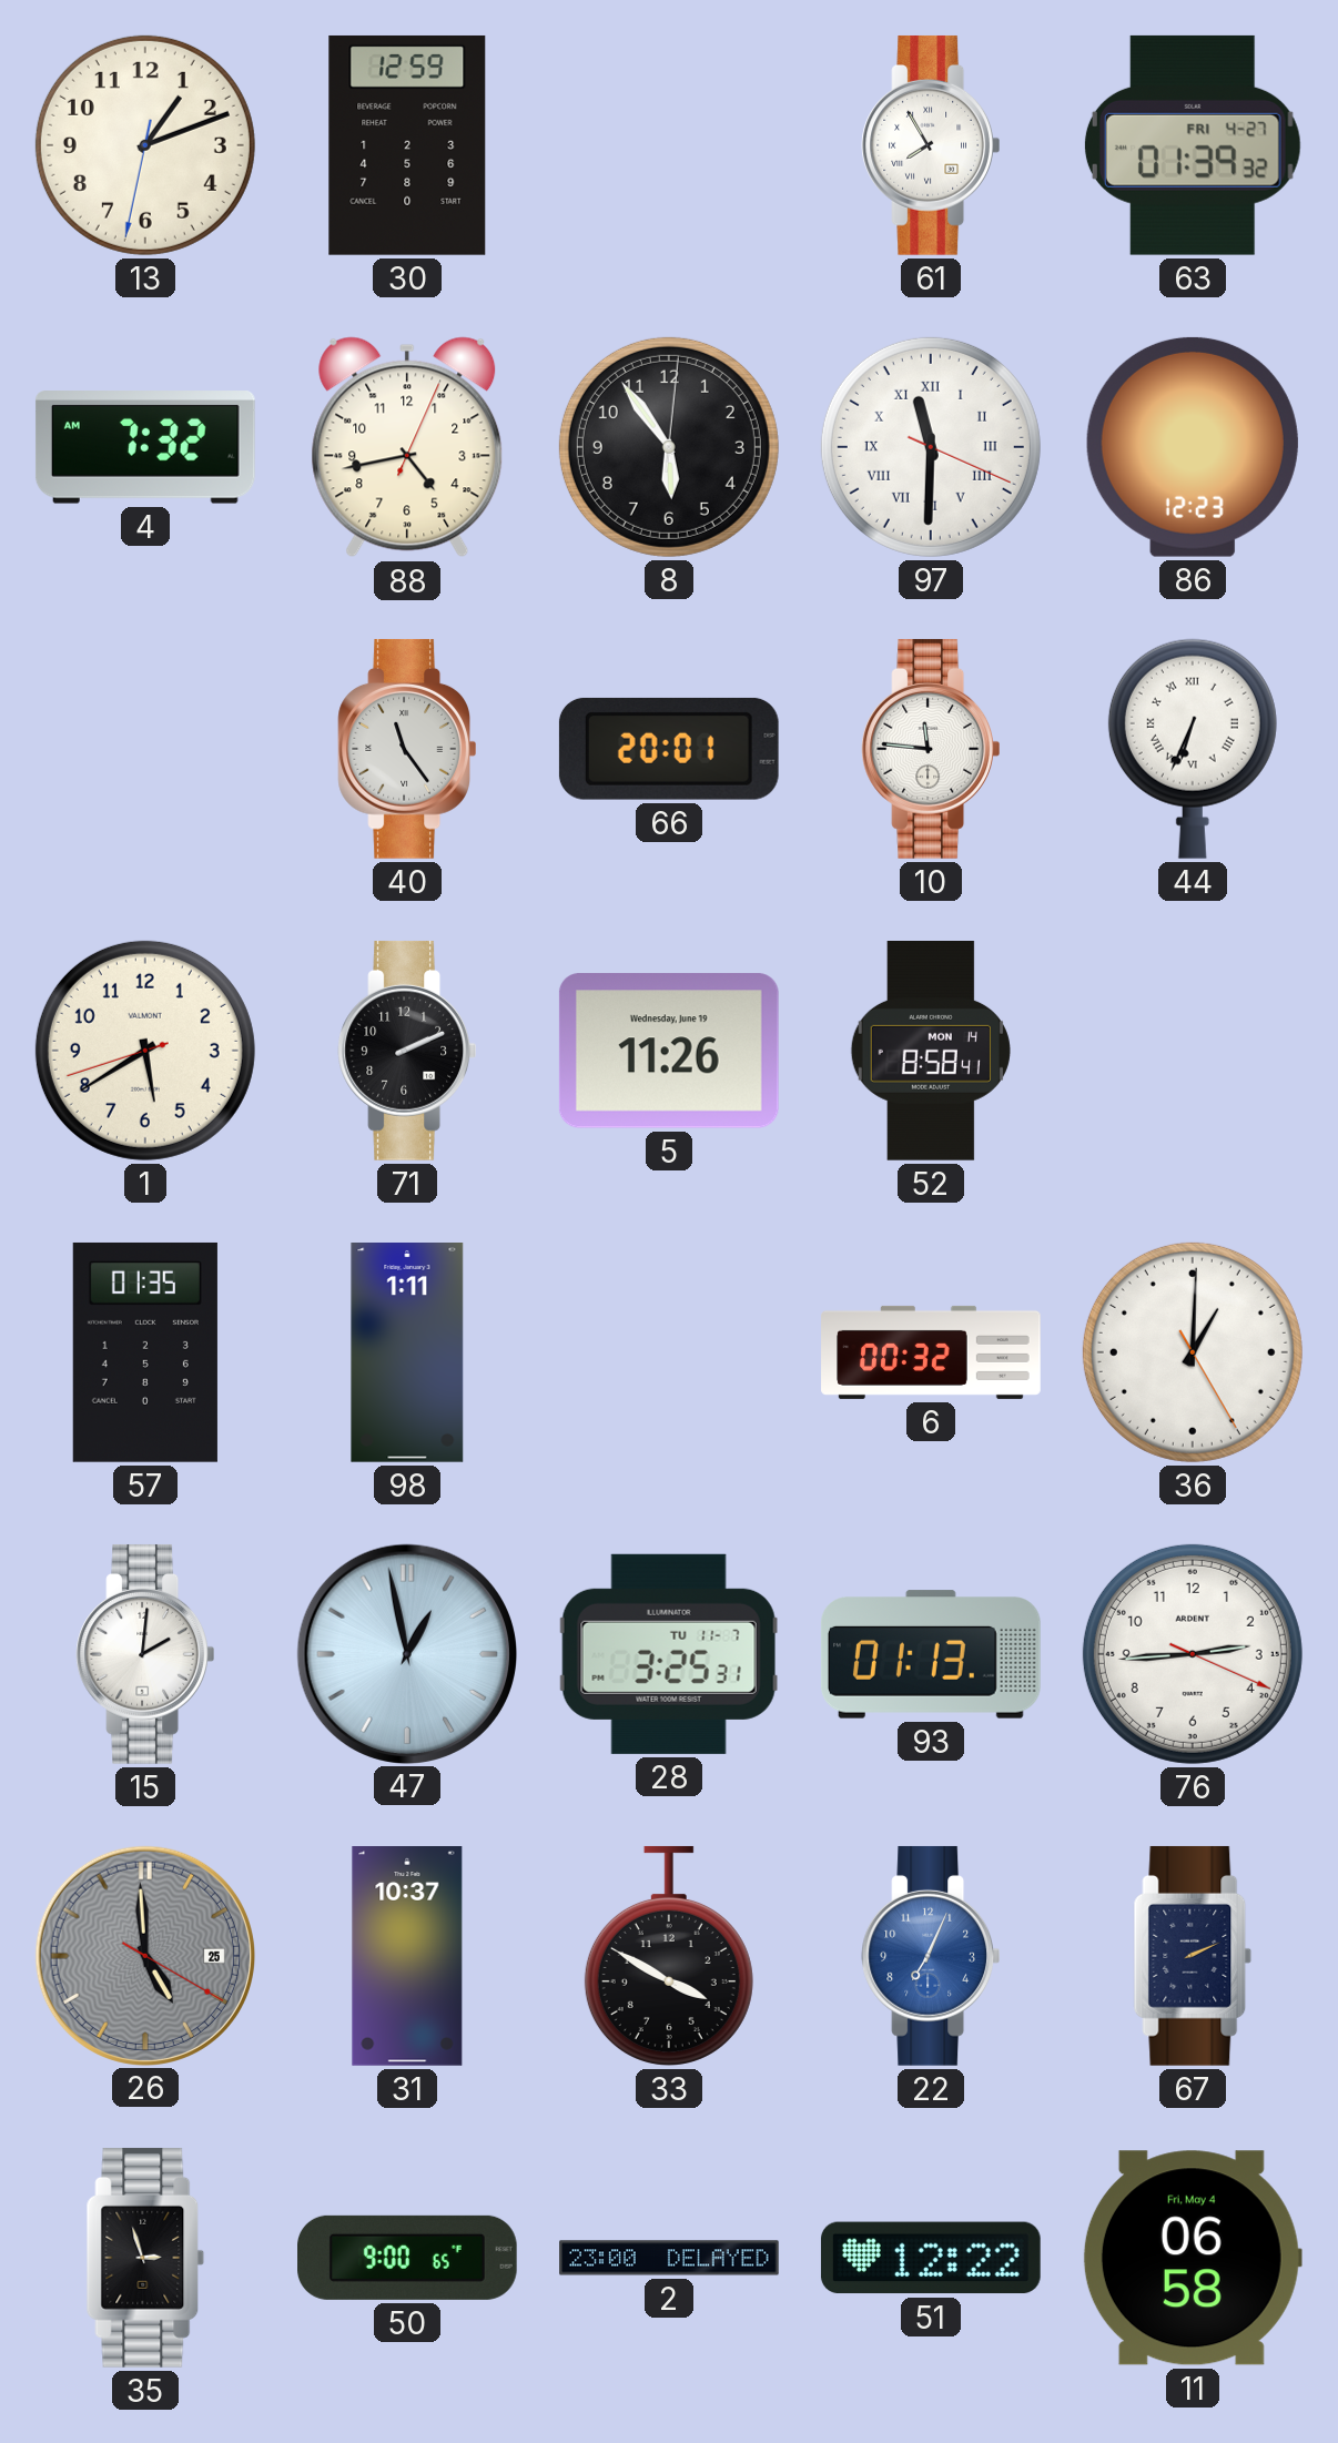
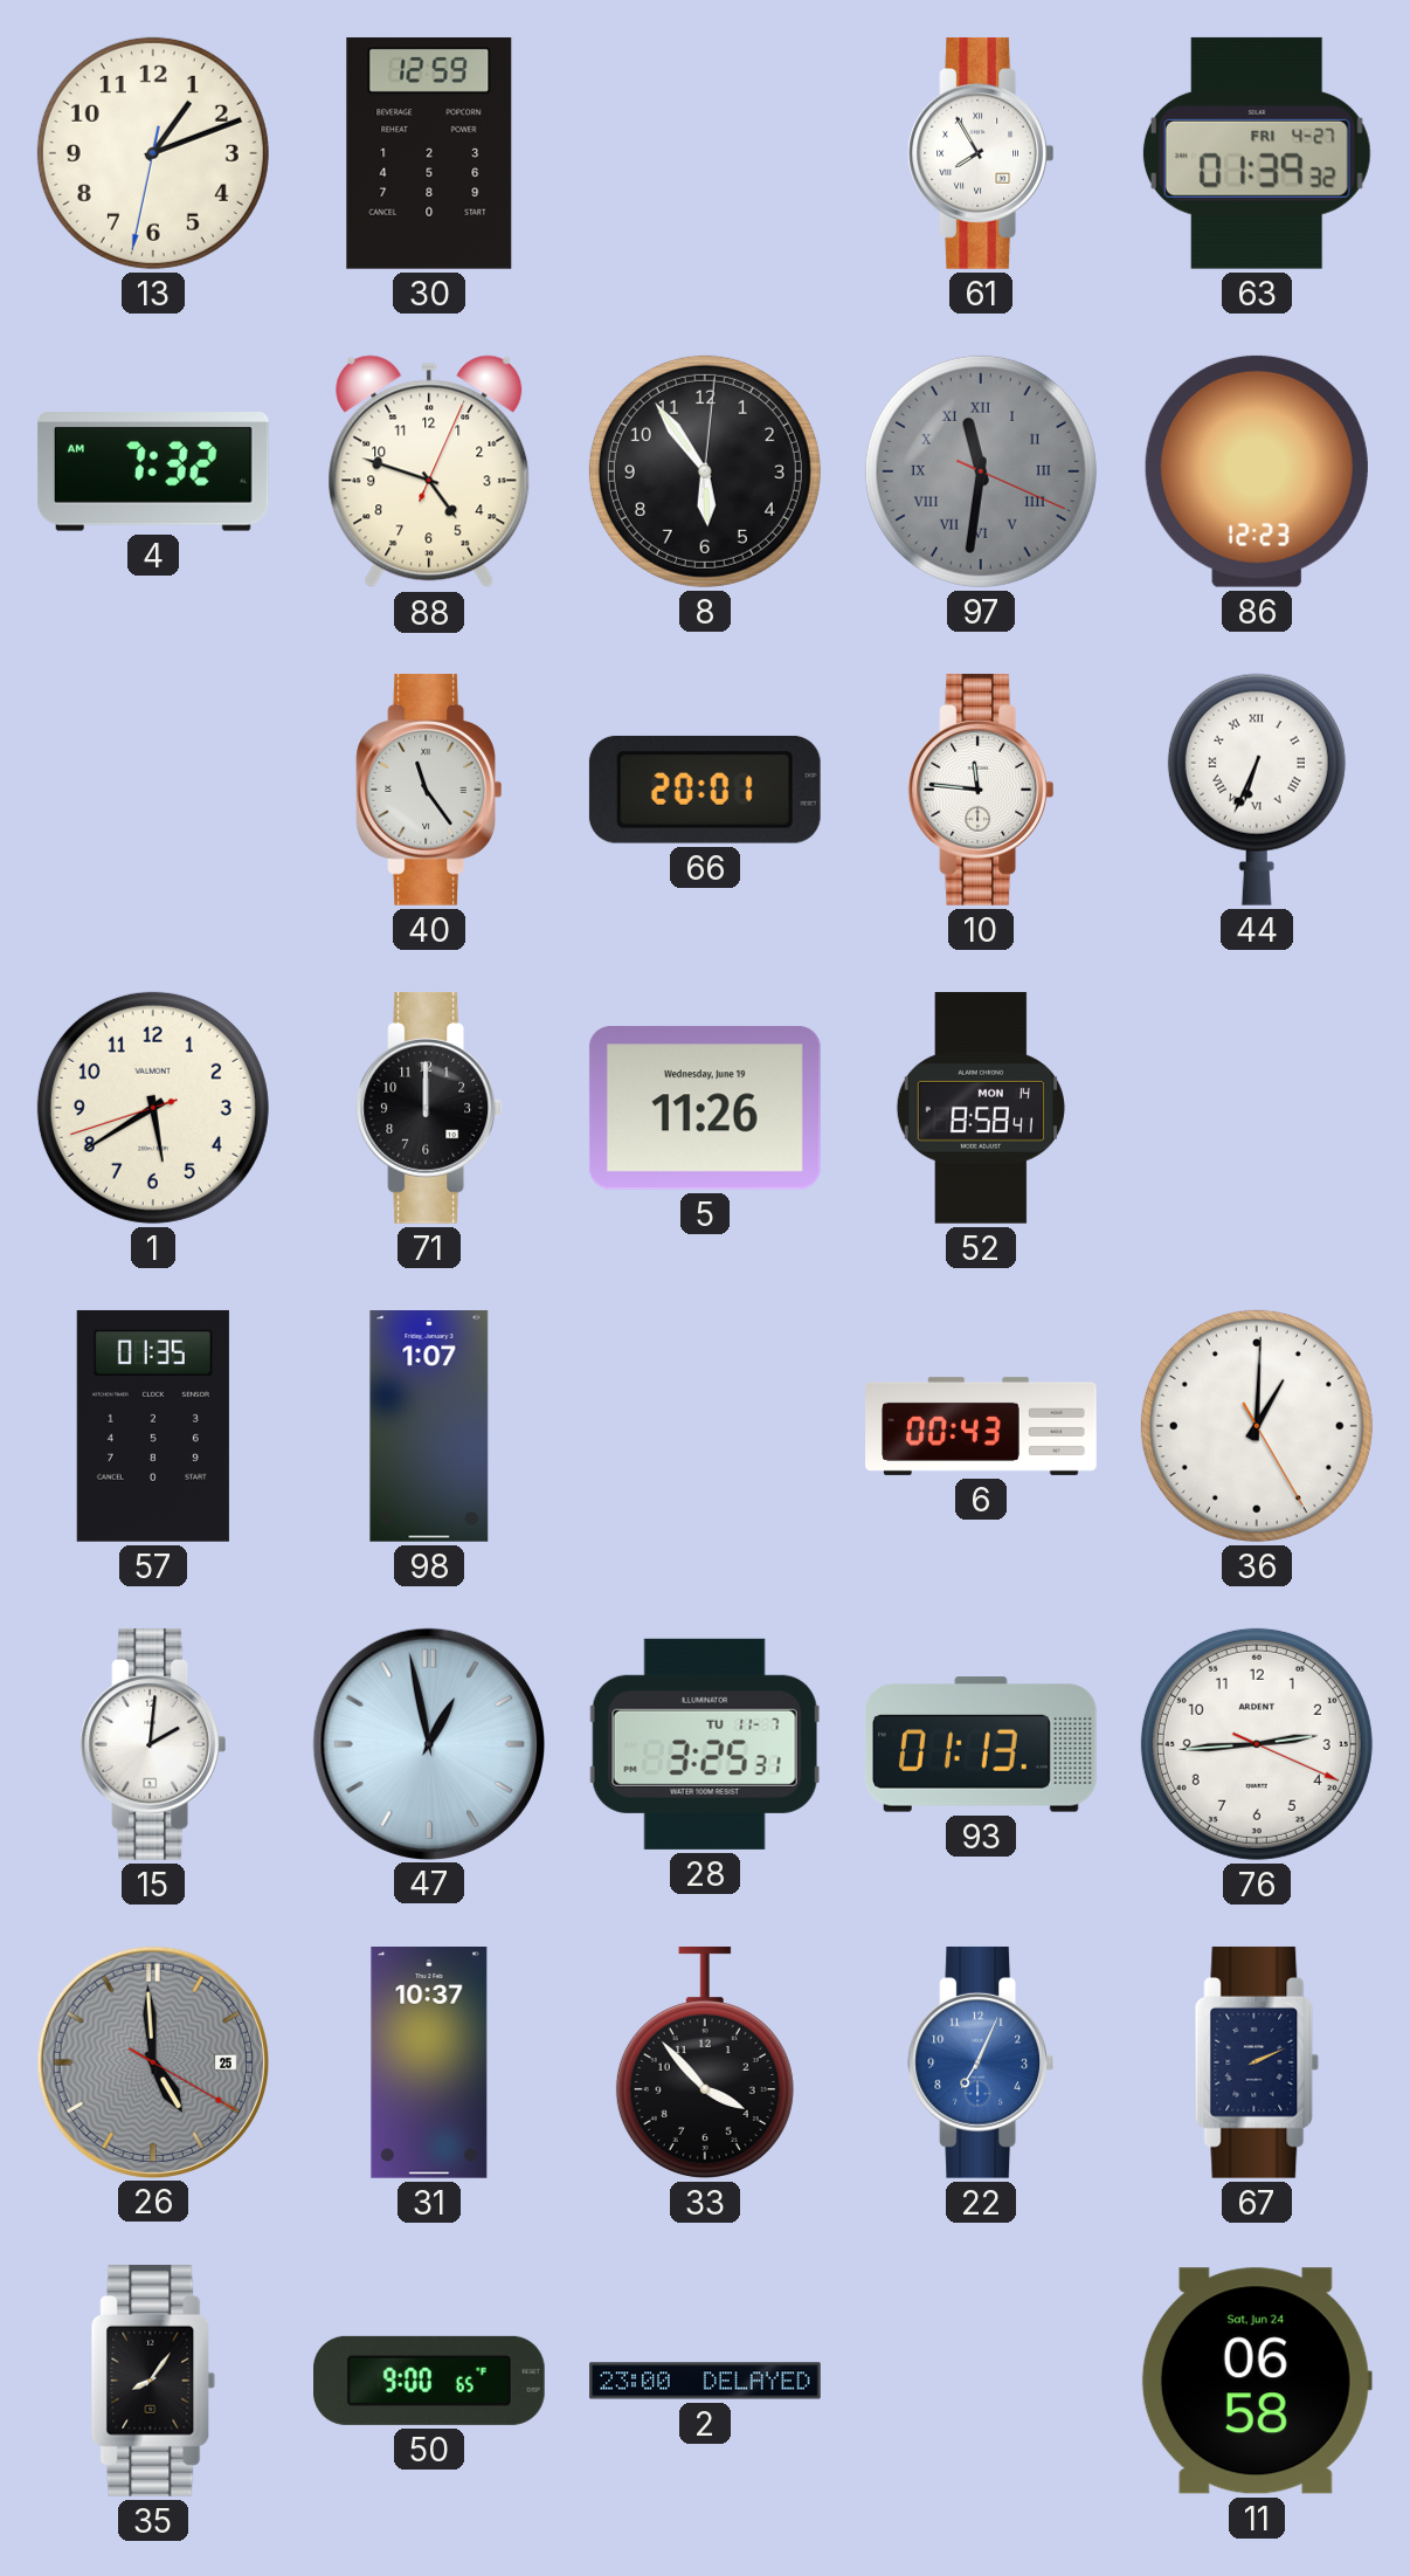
88: 4:43 -> 4:48 (429, 471)
97: 11:30 -> 11:31 (981, 471)
97 dial: white -> grey (981, 471)
71: 2:11 -> 12:00 (428, 1108)
98: 1:11 -> 1:07 (429, 1427)
6: 00:32 -> 00:43 (981, 1426)
33: 3:50 -> 3:53 (705, 2062)
35: 2:57 -> 8:06 (153, 2381)
51: 12:22 -> none (931, 2258)
11 date: Fri, May 4 -> Sat, Jun 24 (1257, 2381)
